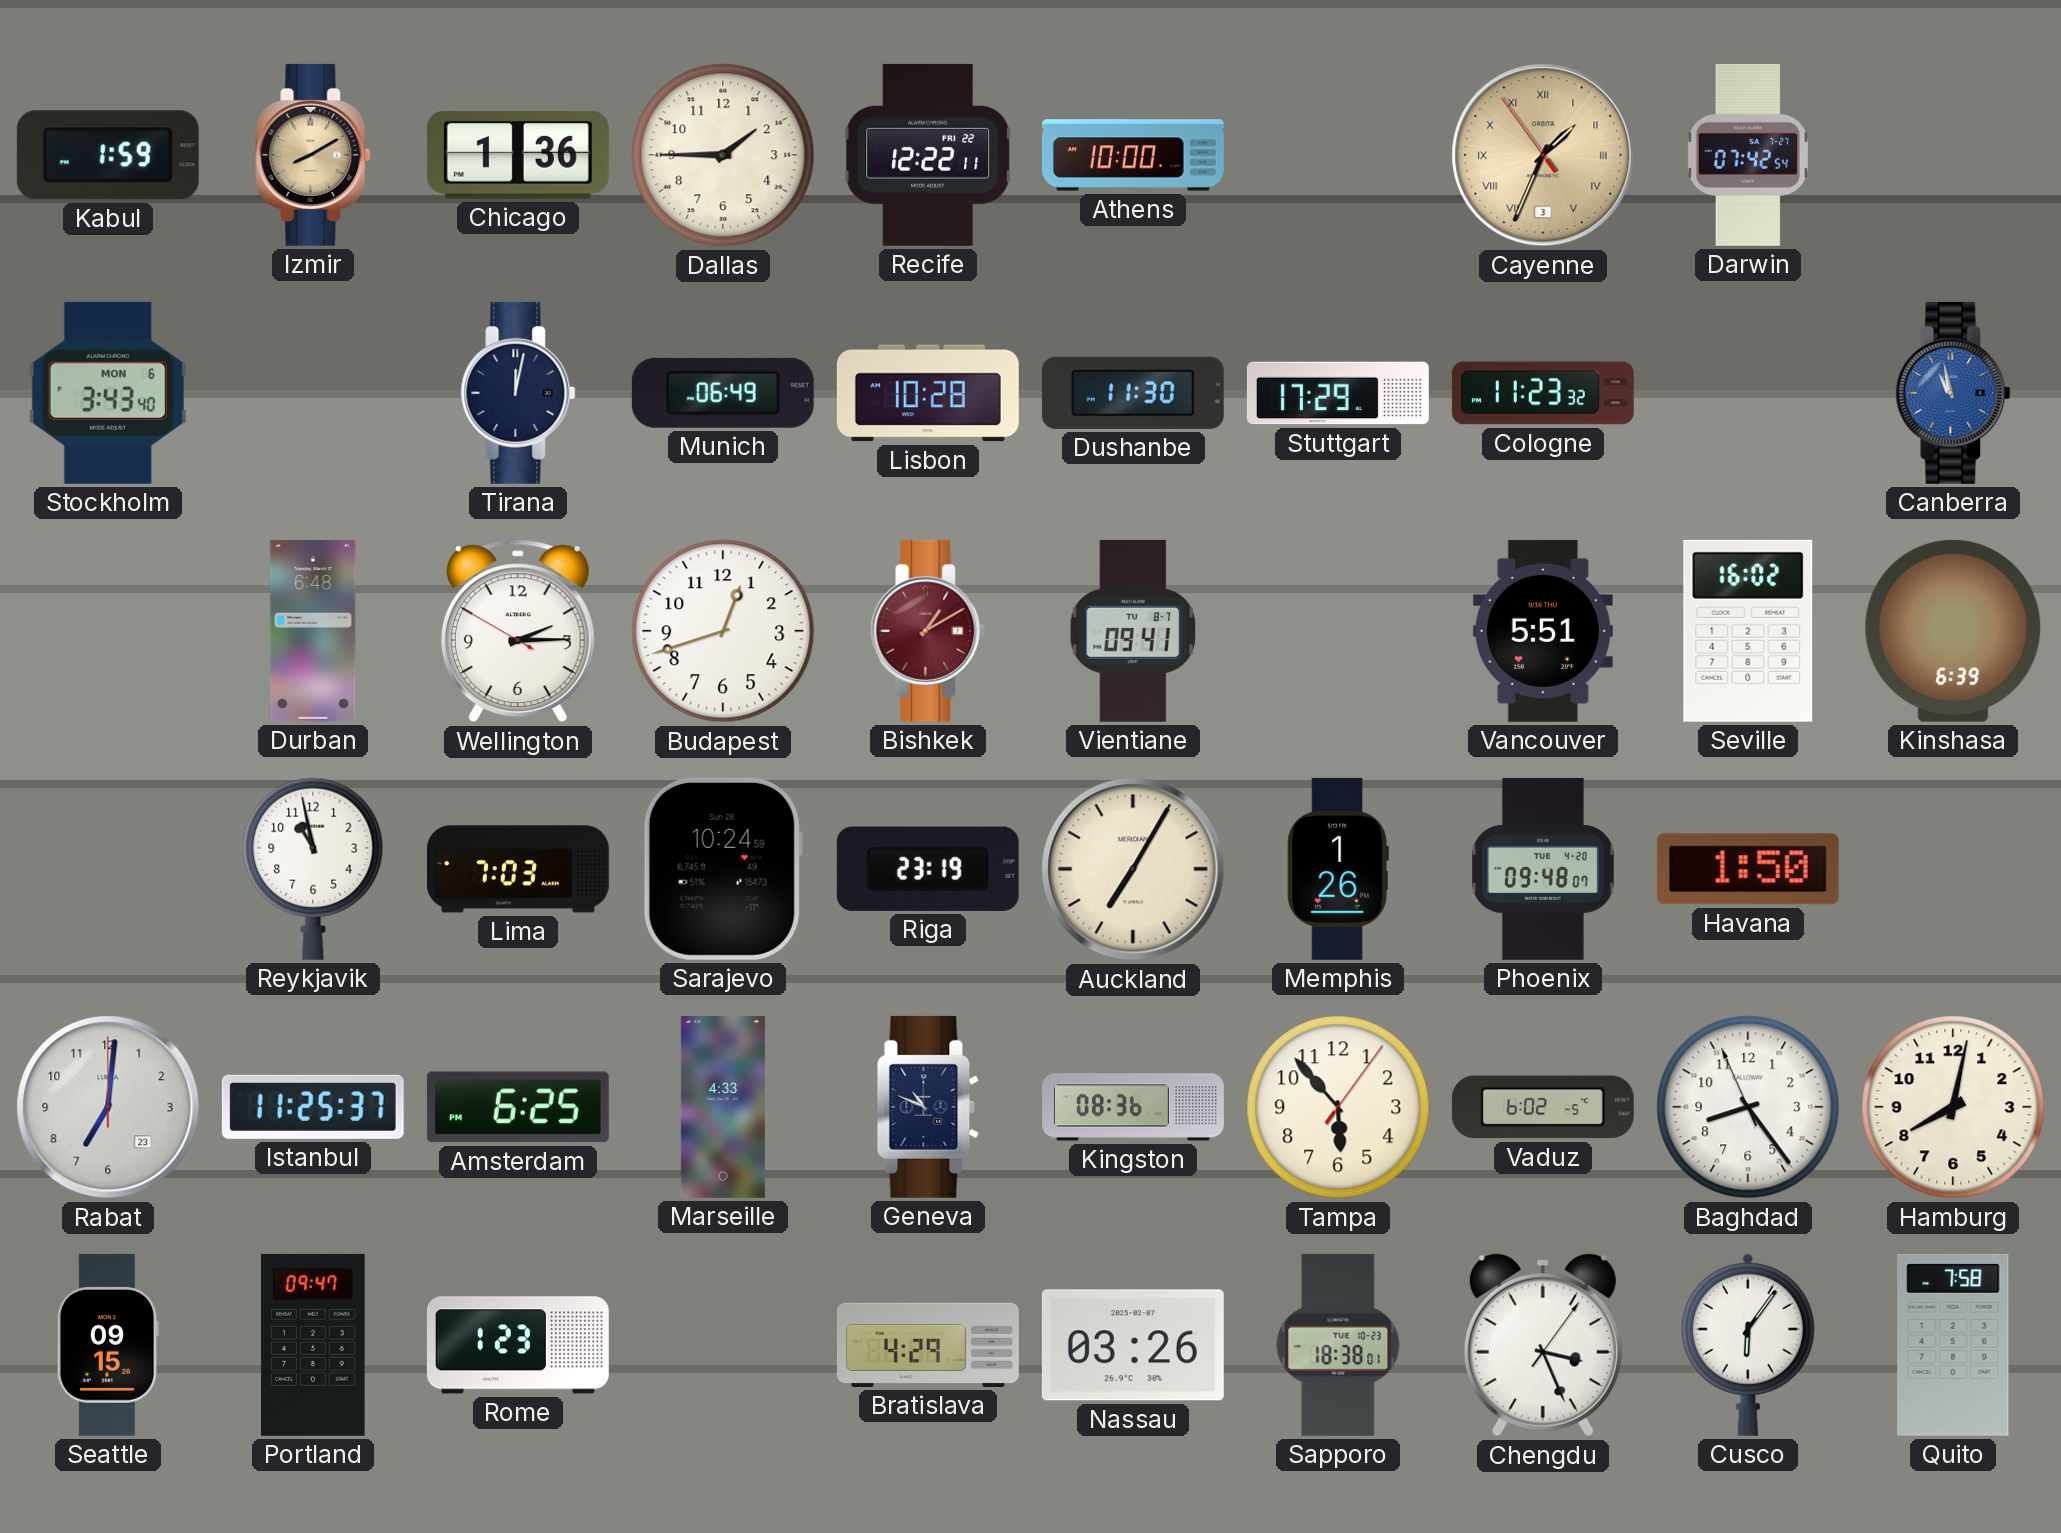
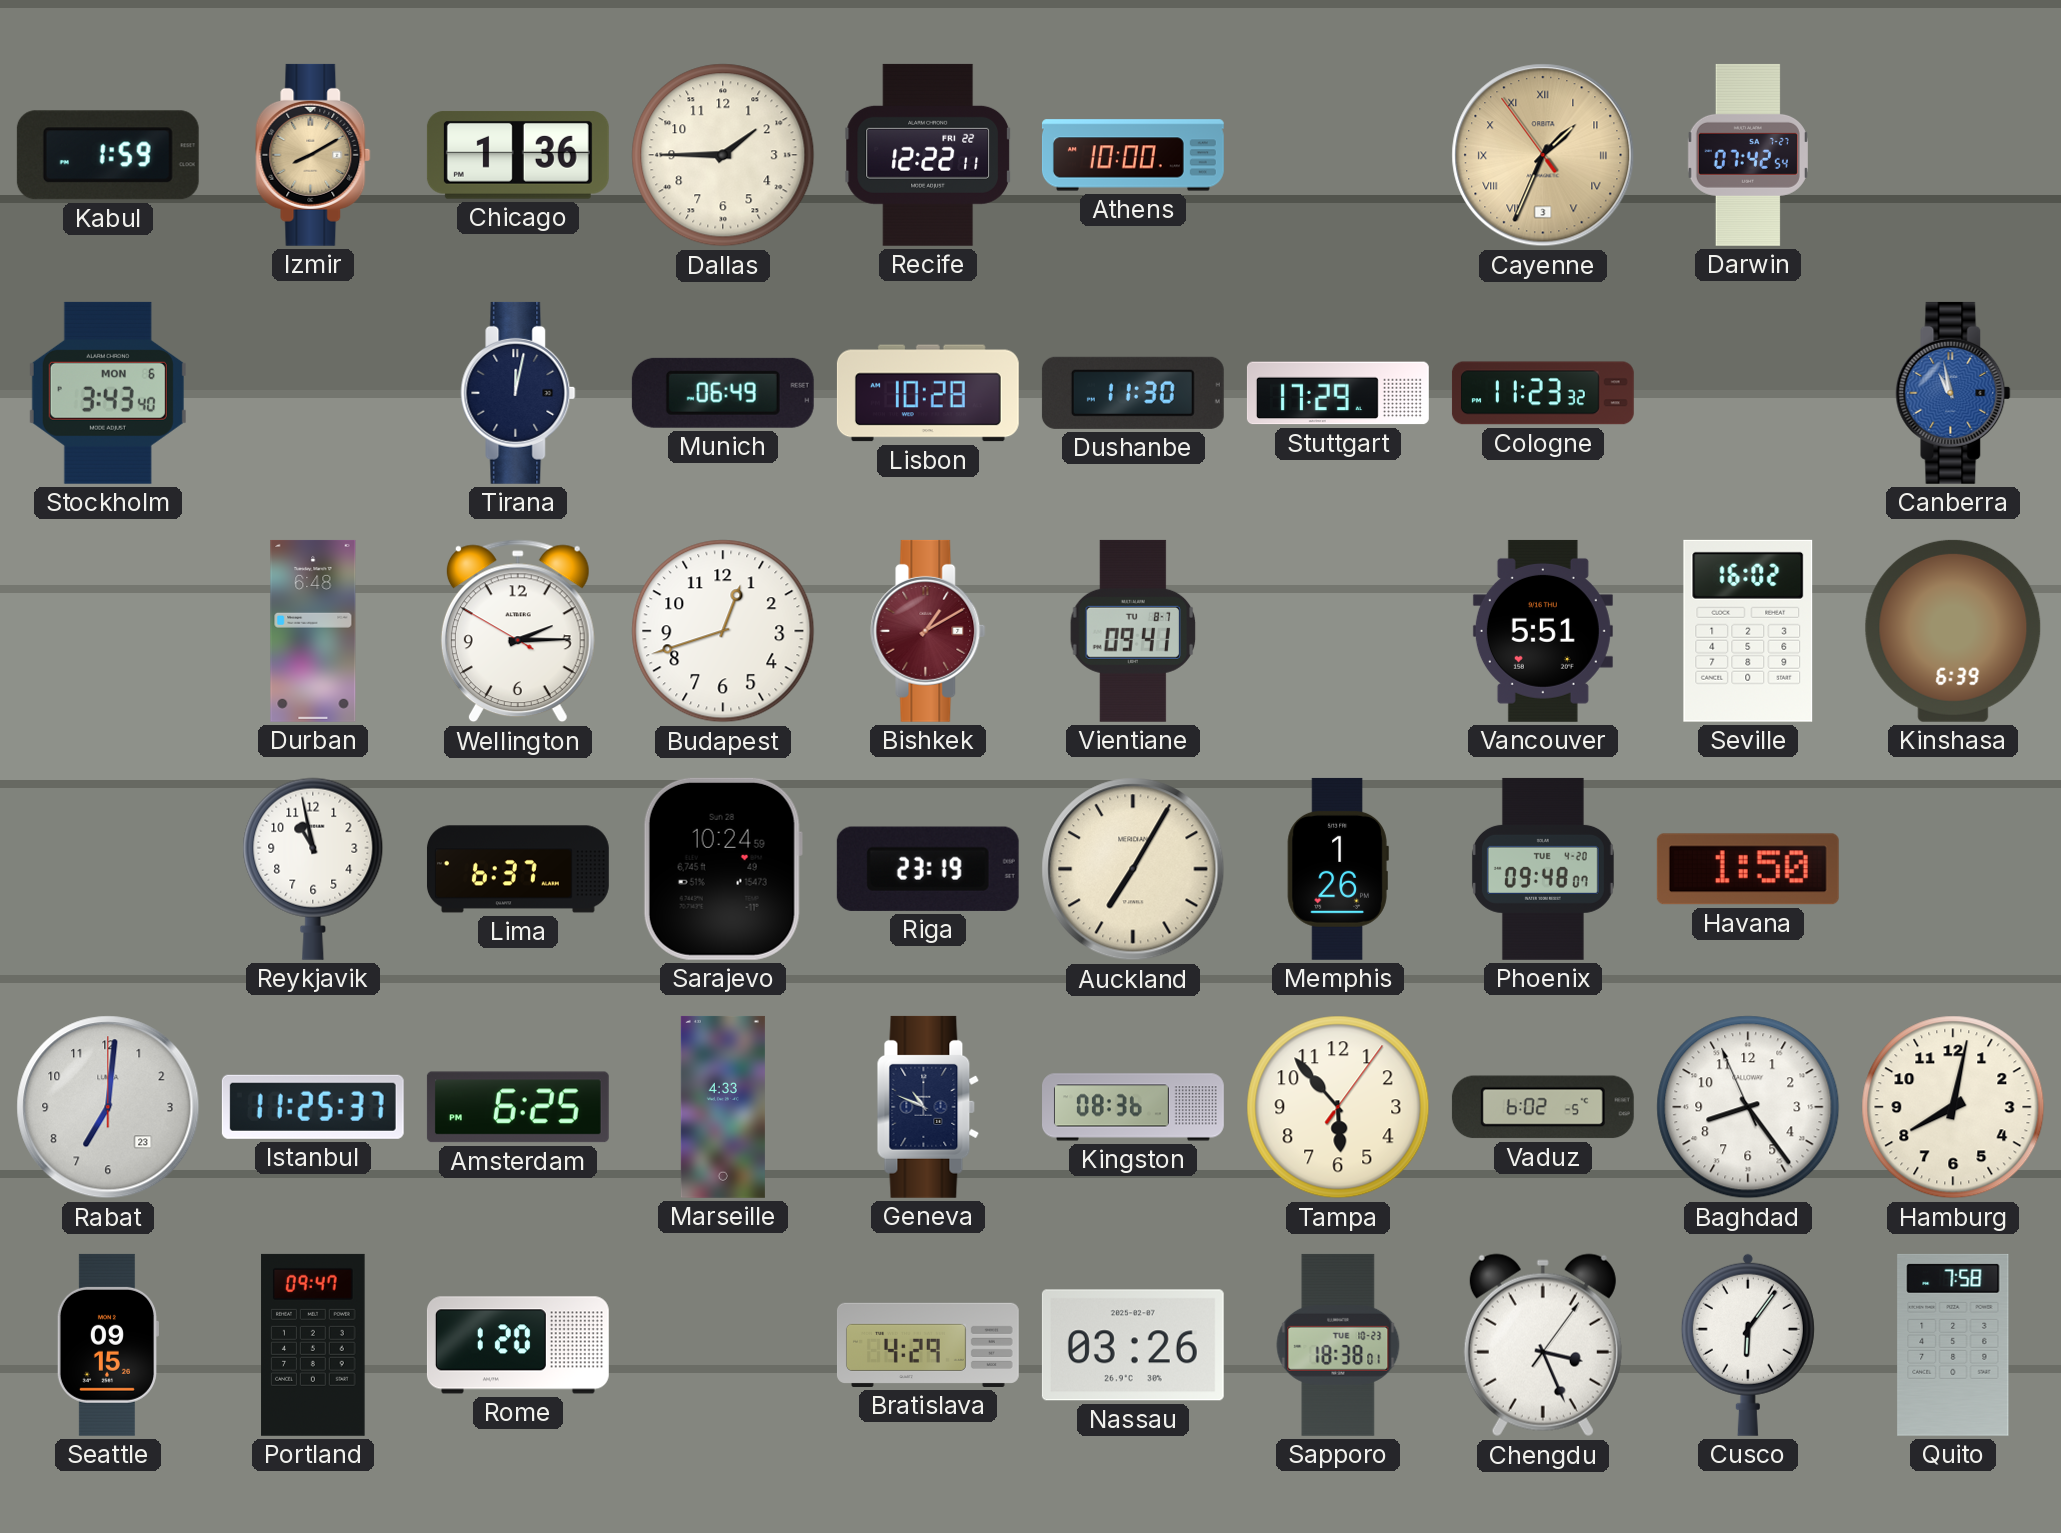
Lima: 7:03 -> 6:37 (518, 869)
Rome: 1:23 -> 1:20 (518, 1345)
